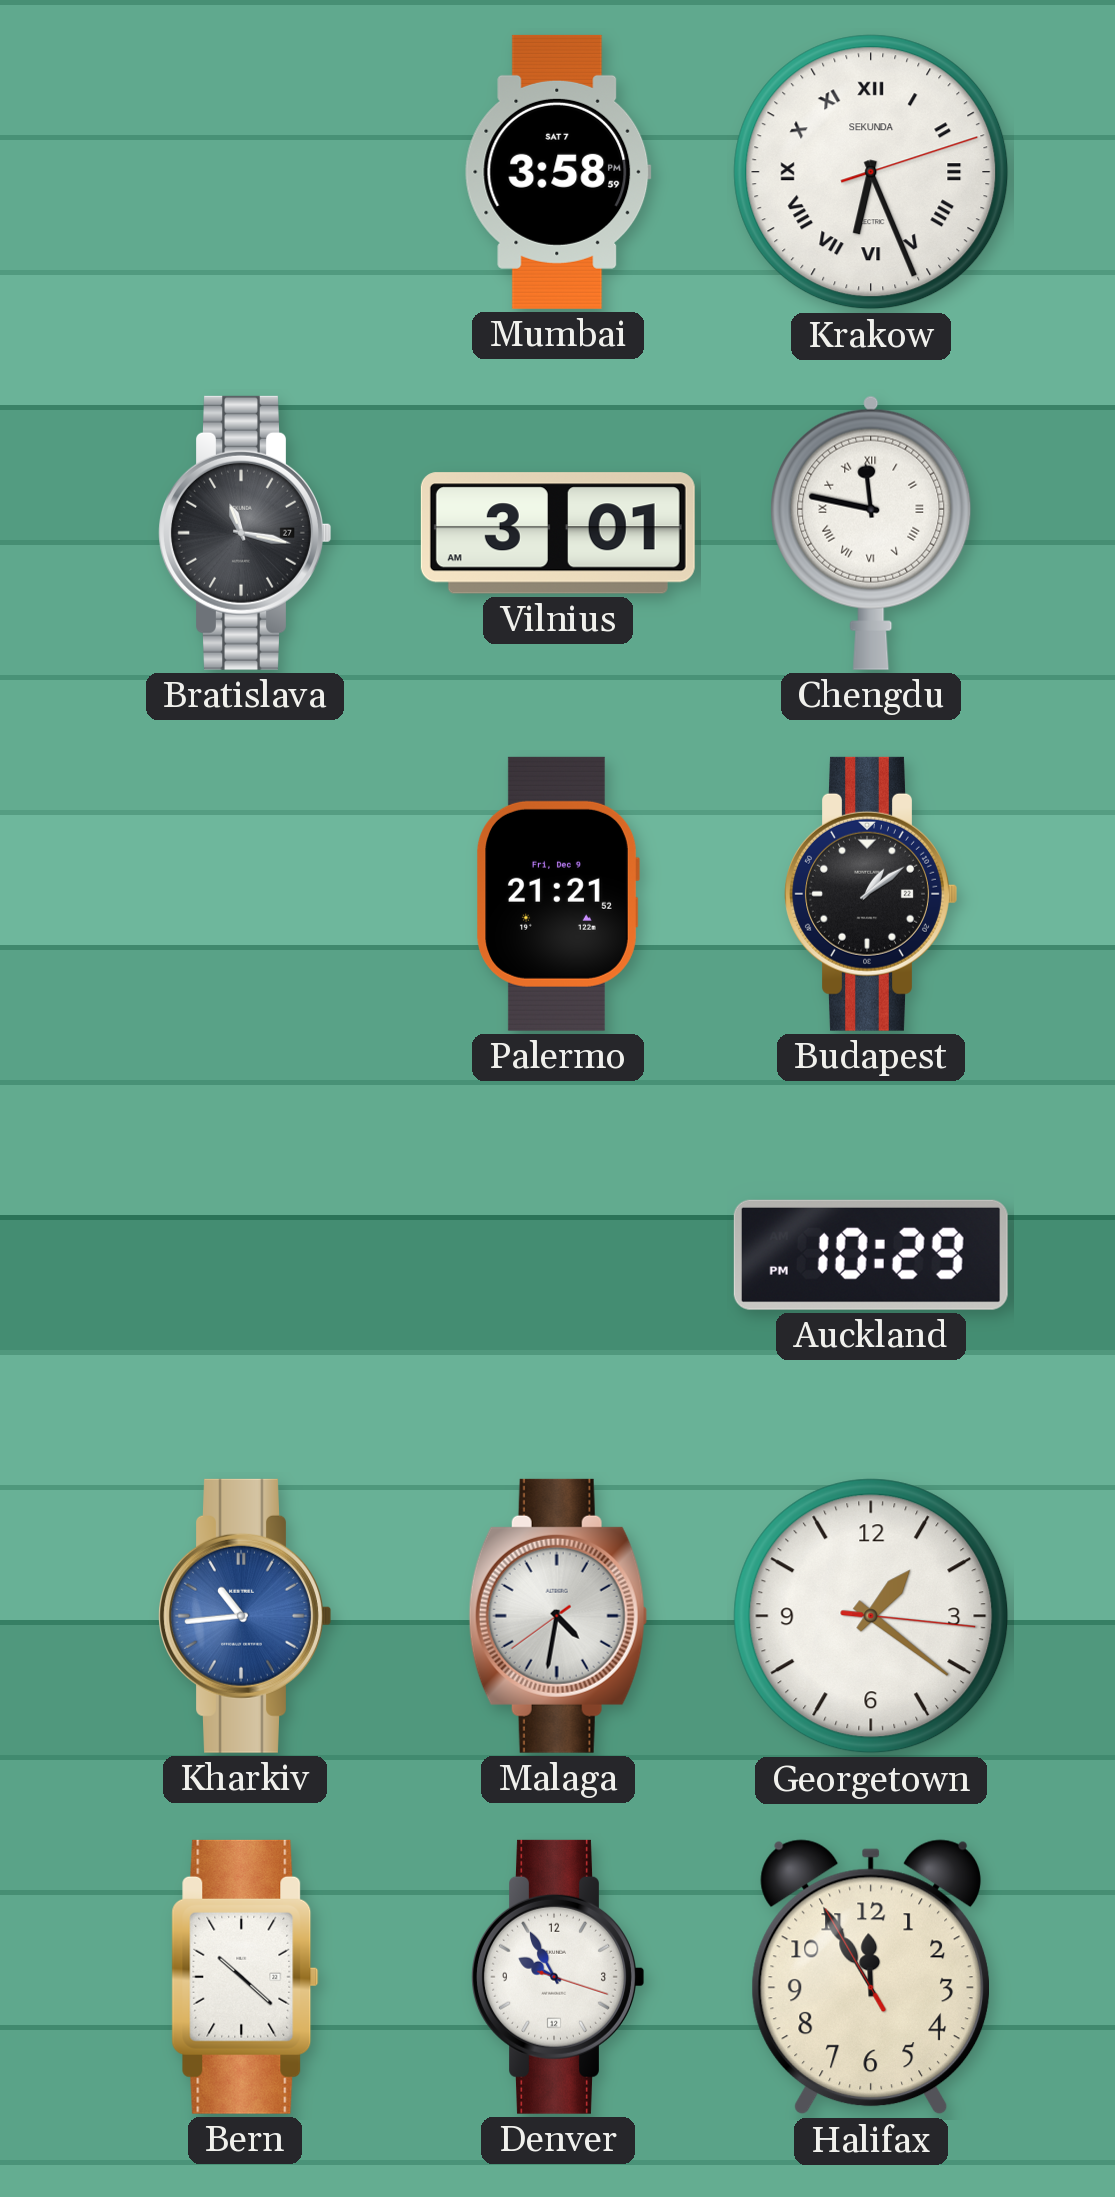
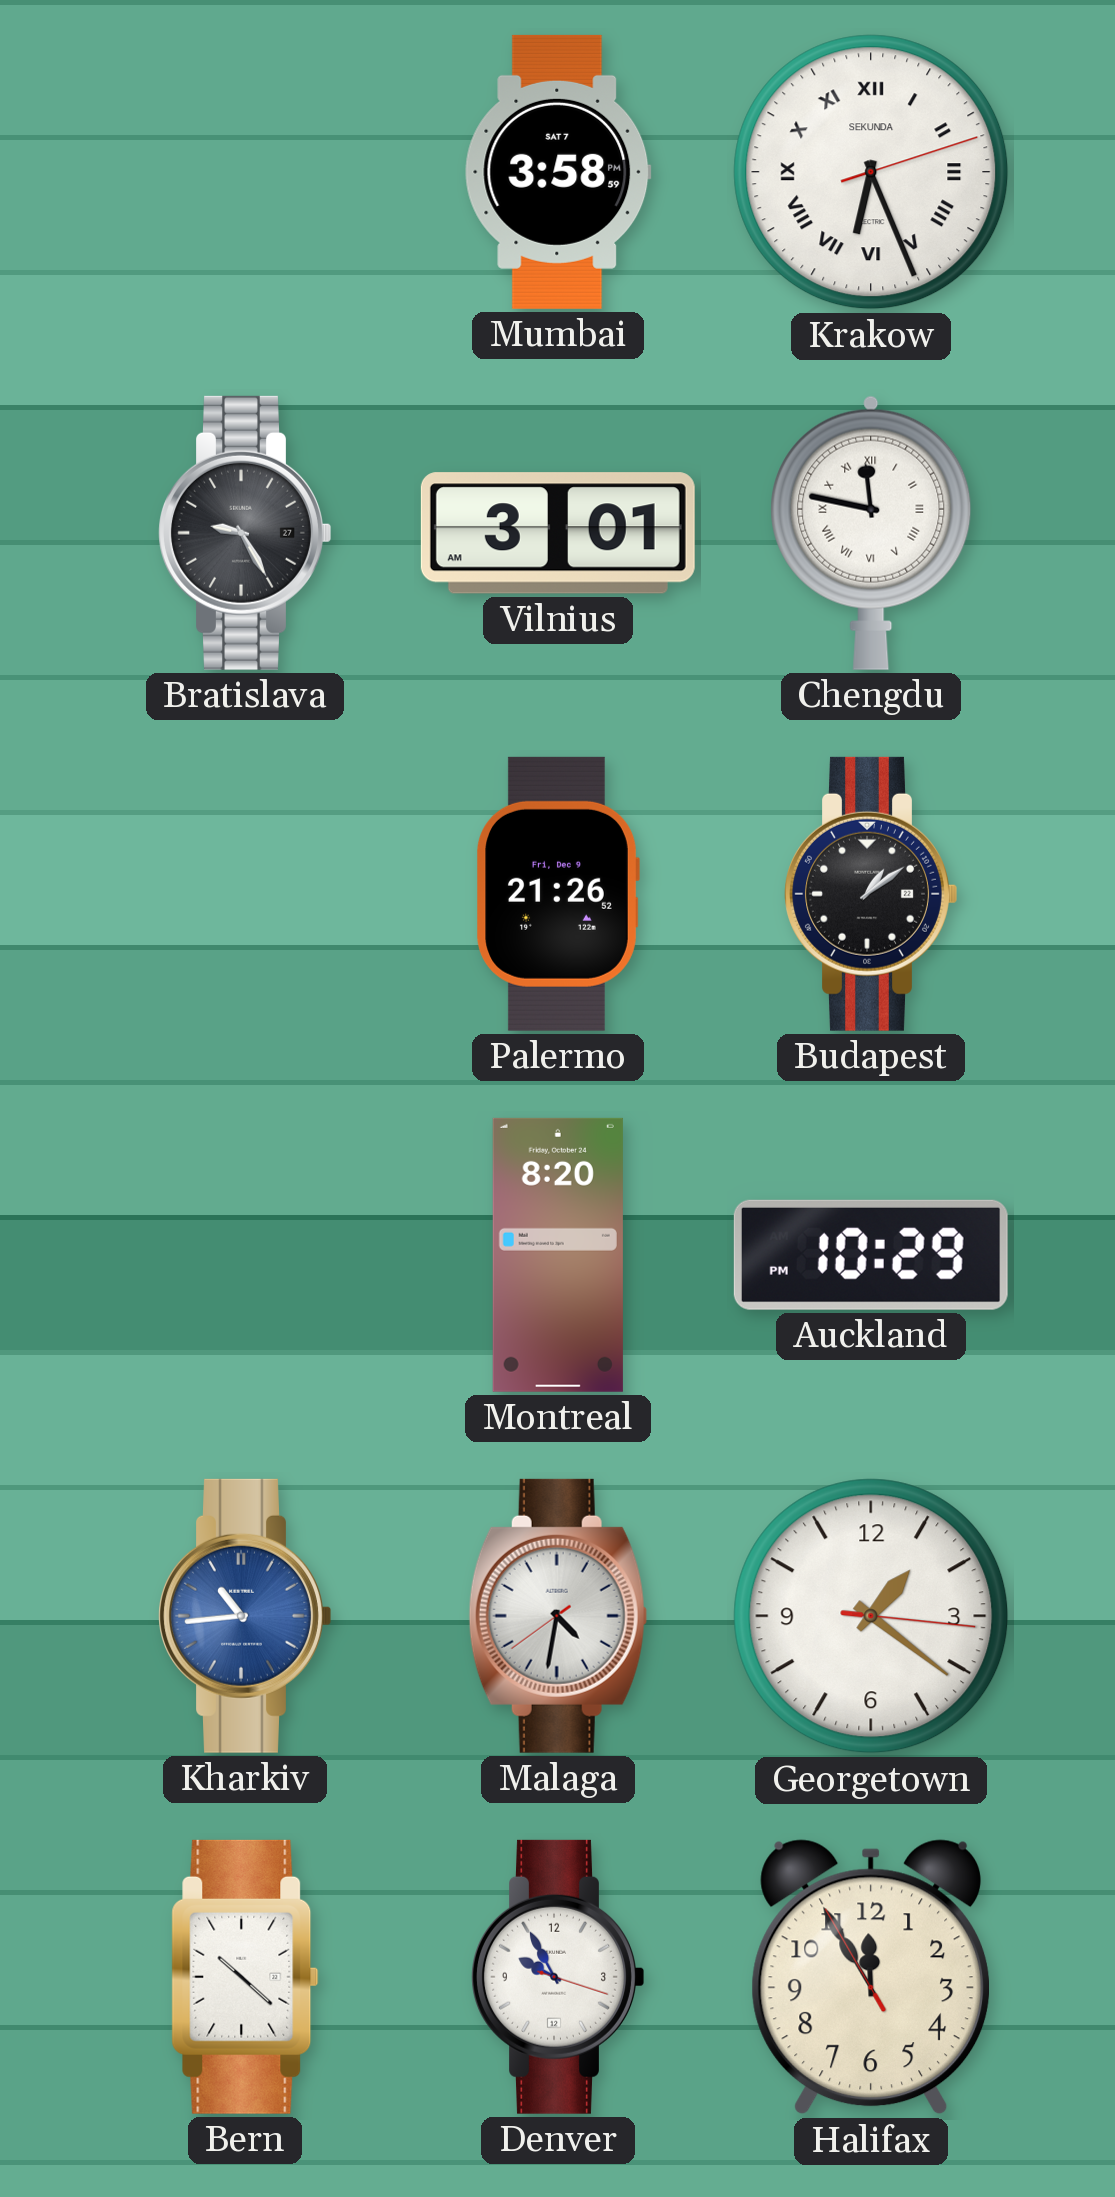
Bratislava: 11:17 -> 9:25 (245, 533)
Palermo: 21:21 -> 21:26 (558, 894)
Montreal: none -> 8:20 (558, 1255)
